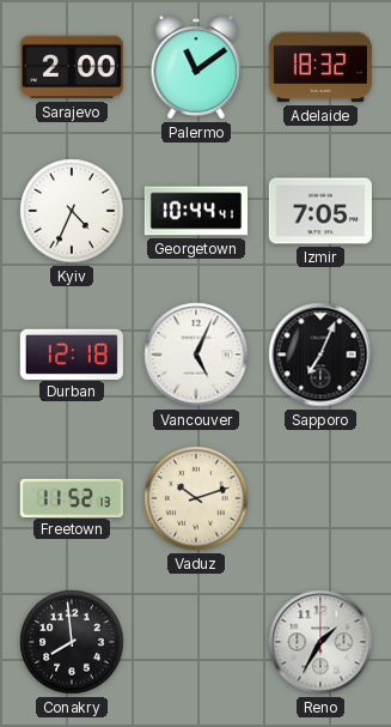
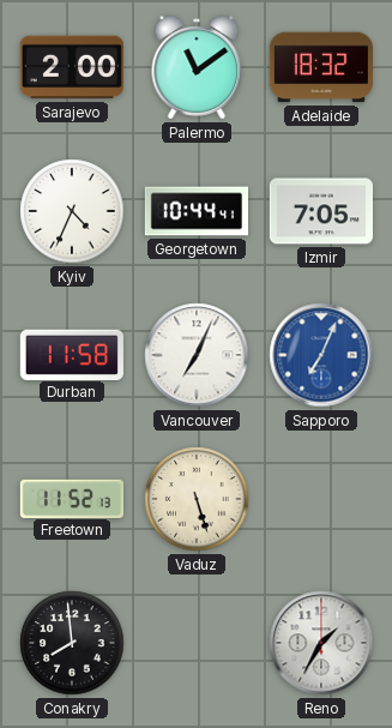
Durban: 12:18 -> 11:58 (72, 354)
Vancouver: 5:04 -> 7:04 (197, 355)
Sapporo dial: black -> blue (321, 355)
Vaduz: 10:12 -> 5:27 (197, 499)
